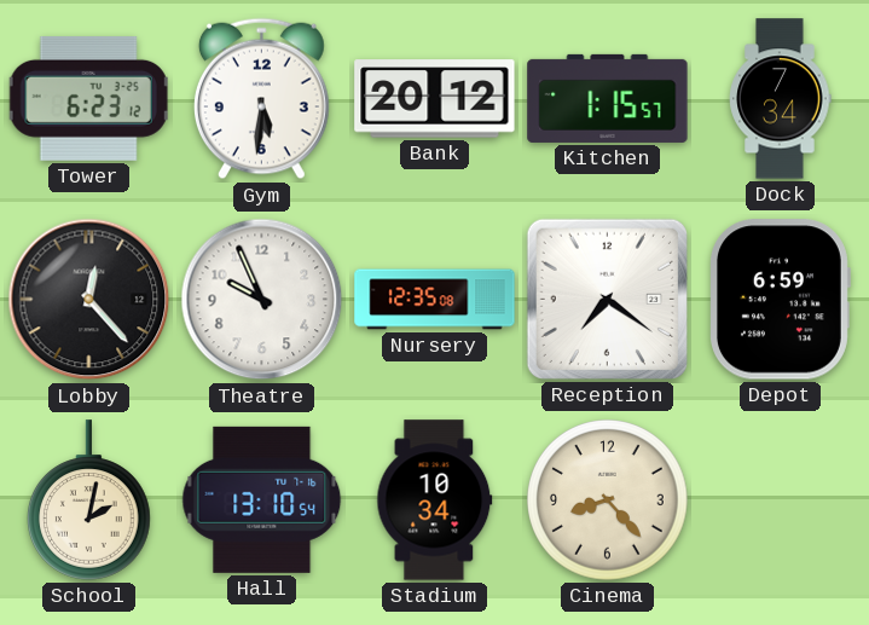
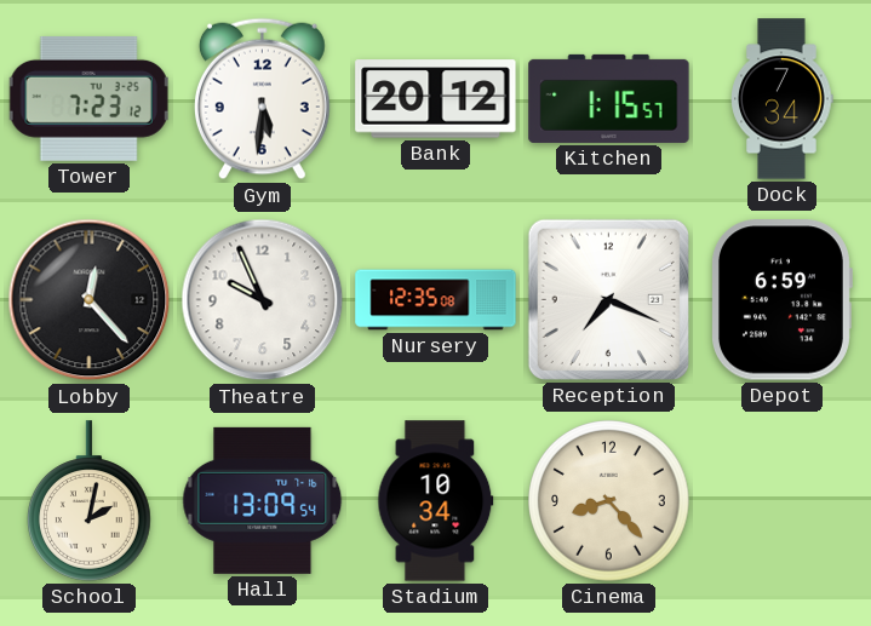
Tower: 6:23 -> 7:23 (88, 98)
Reception: 7:21 -> 7:19 (608, 299)
Hall: 13:10 -> 13:09 (263, 500)
